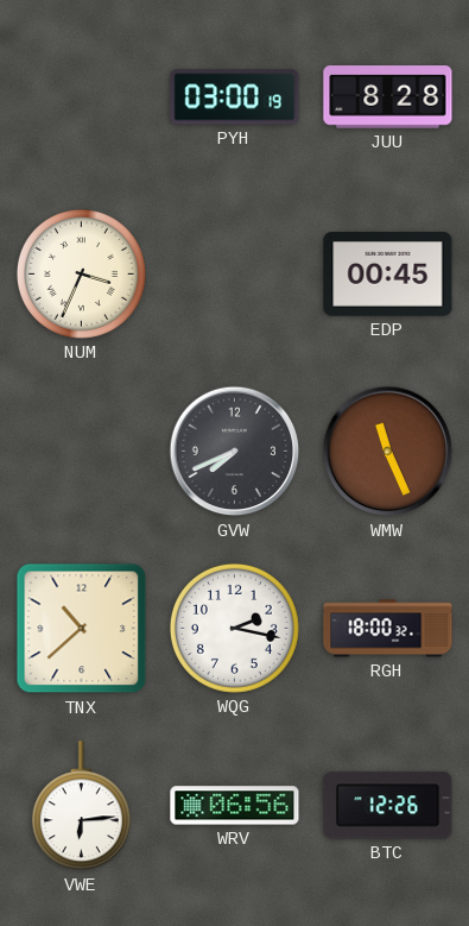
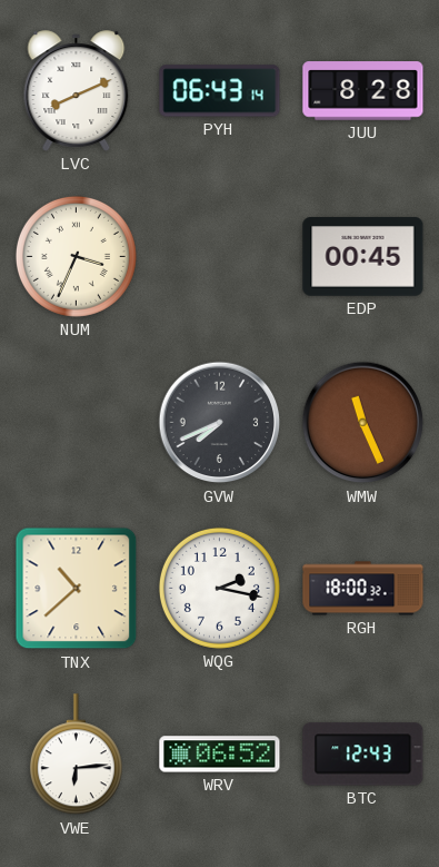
LVC: none -> 8:11 (77, 91)
PYH: 03:00 -> 06:43 (220, 91)
WRV: 06:56 -> 06:52 (220, 755)
BTC: 12:26 -> 12:43 (363, 755)
